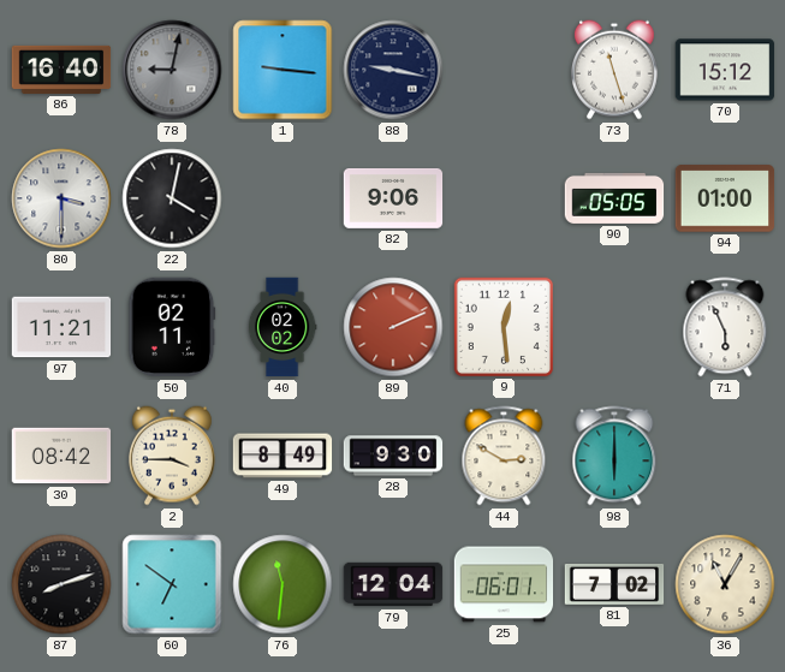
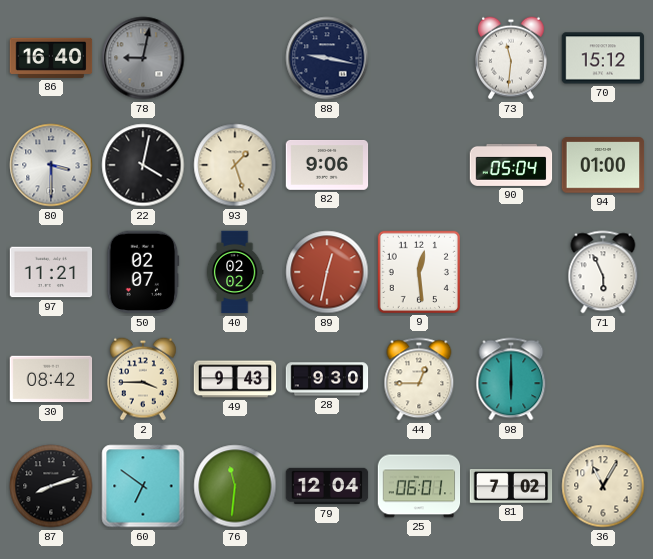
1: 9:16 -> none (283, 70)
73: 11:27 -> 11:31 (512, 58)
93: none -> 1:27 (235, 165)
90: 05:05 -> 05:04 (511, 165)
50: 02:11 -> 02:07 (143, 272)
89: 2:11 -> 12:32 (327, 272)
49: 8:49 -> 9:43 (235, 379)
44: 2:50 -> 12:45 (419, 379)
